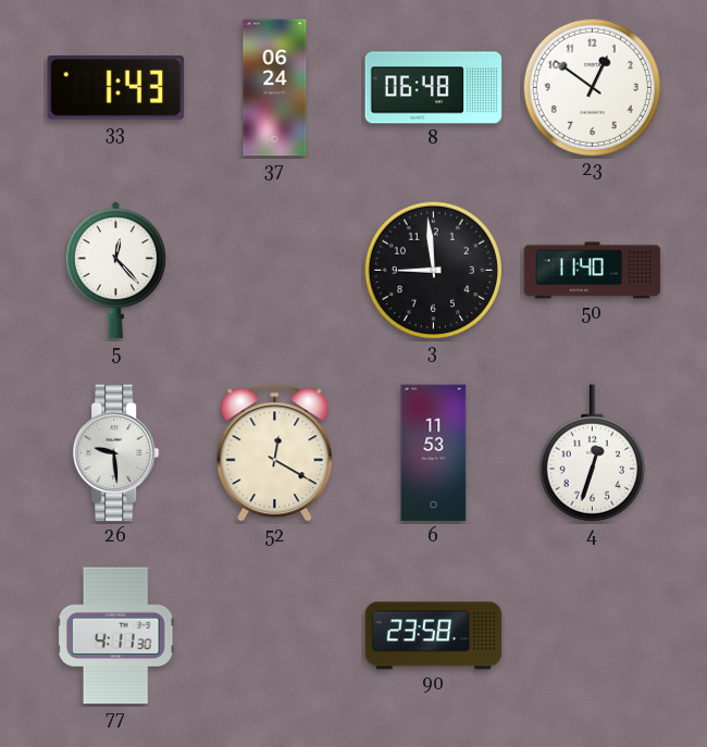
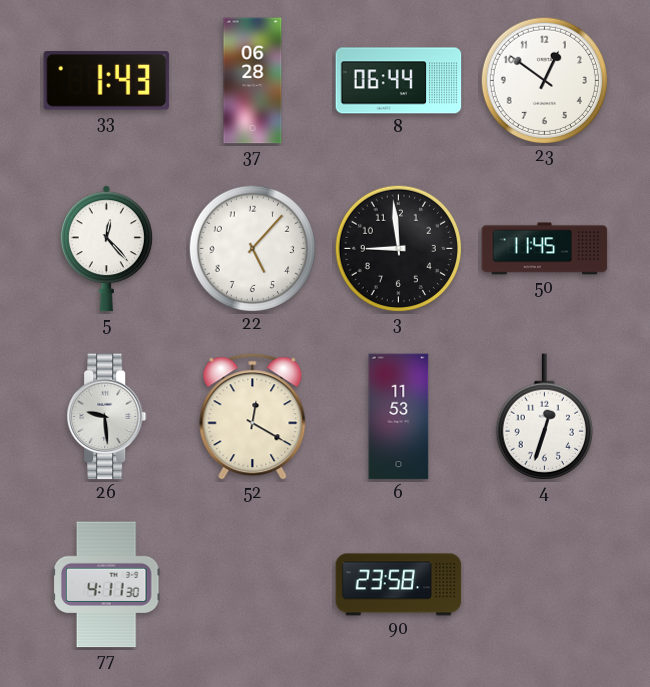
37: 06:24 -> 06:28 (253, 81)
8: 06:48 -> 06:44 (399, 81)
22: none -> 5:07 (252, 248)
50: 11:40 -> 11:45 (545, 249)
